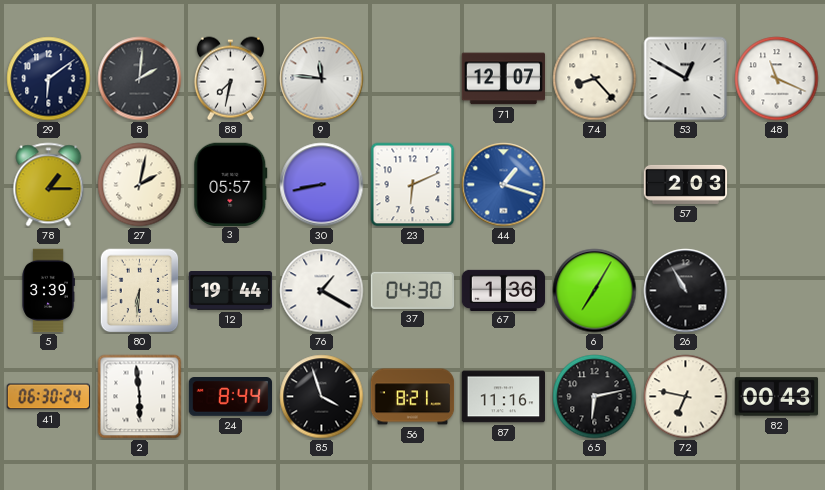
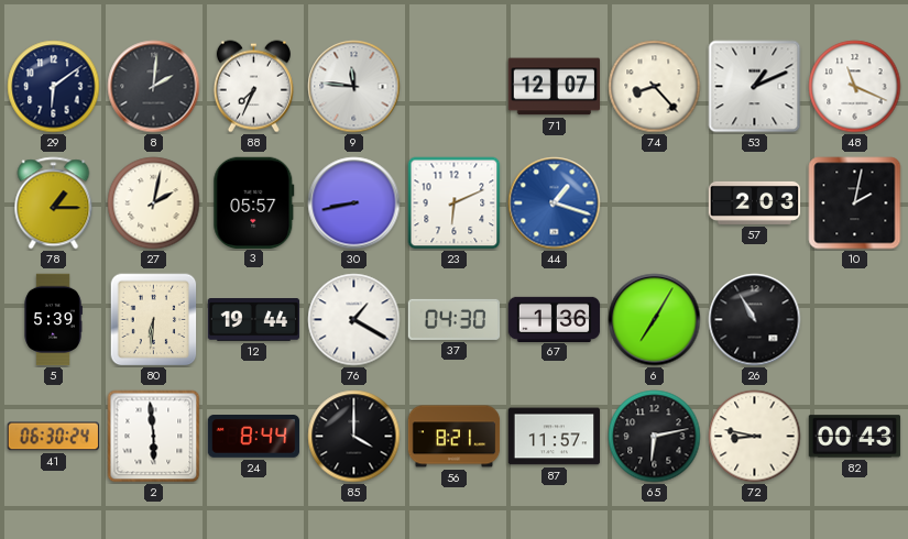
88: 7:32 -> 7:34 (253, 87)
53: 12:50 -> 1:11 (755, 87)
10: none -> 2:02 (855, 204)
5: 3:39 -> 5:39 (53, 320)
85: 3:57 -> 4:00 (354, 437)
87: 11:16 -> 11:57 (555, 437)
72: 6:47 -> 8:47 (755, 437)
